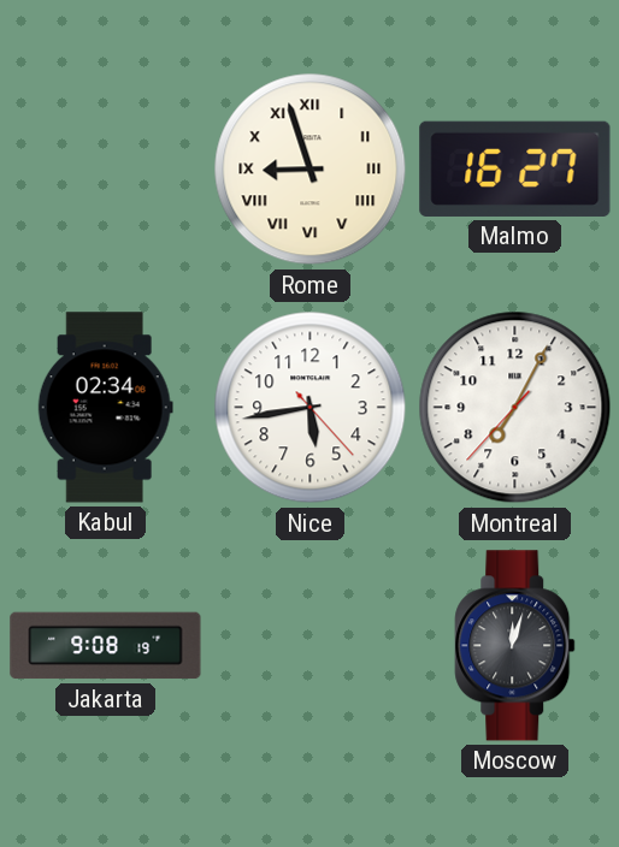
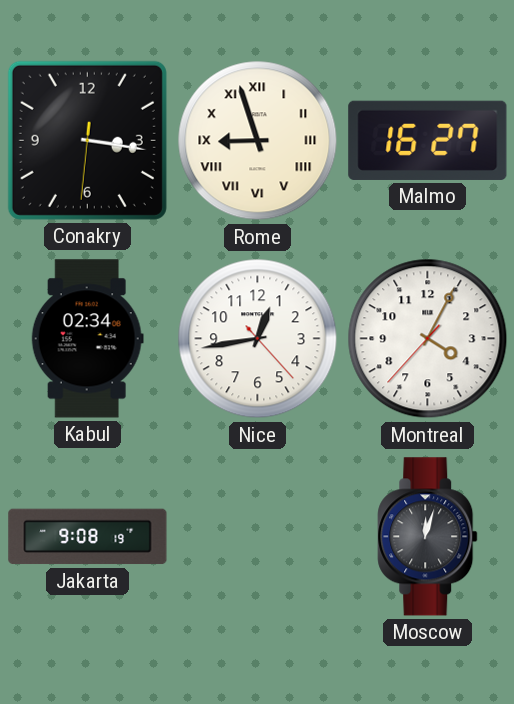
Conakry: none -> 3:16 (87, 140)
Nice: 5:43 -> 12:43 (258, 339)
Montreal: 7:04 -> 4:04 (428, 339)
